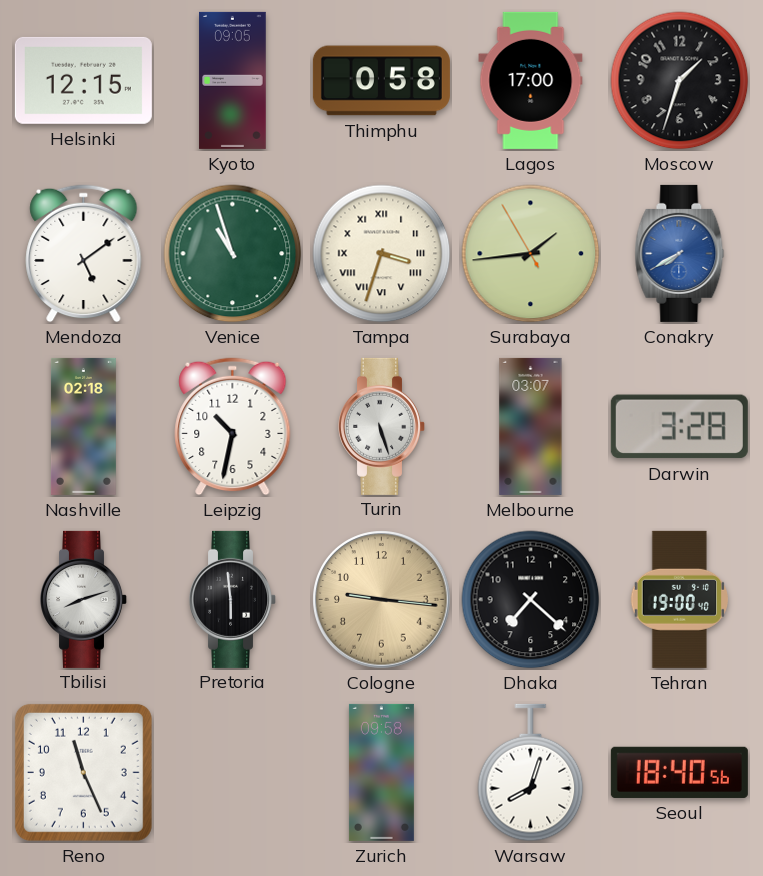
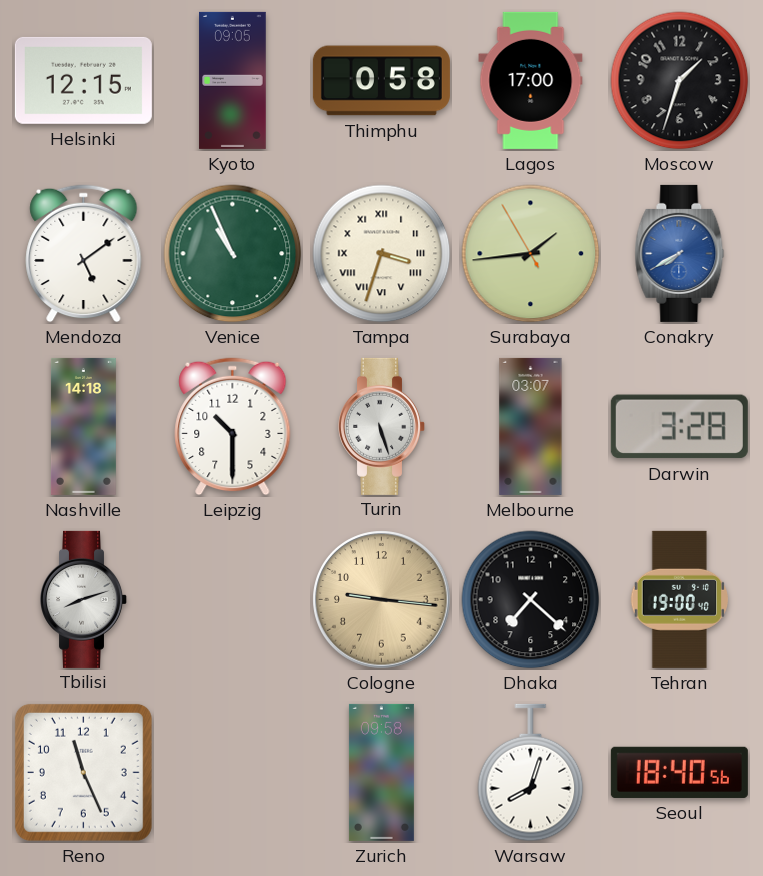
Venice: 10:57 -> 10:56 (233, 254)
Nashville: 02:18 -> 14:18 (83, 426)
Leipzig: 10:32 -> 10:30 (233, 427)
Pretoria: 5:59 -> none (233, 599)
